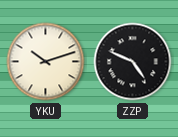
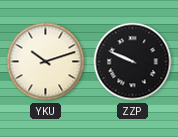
ZZP: 4:49 -> 9:49 (133, 62)
